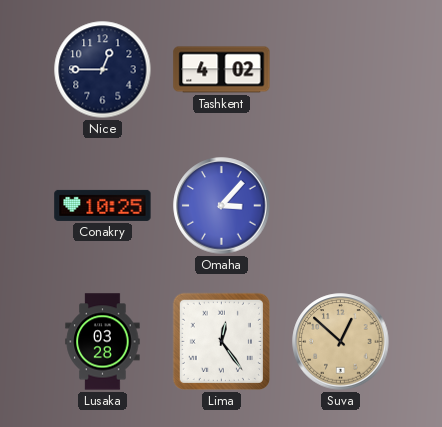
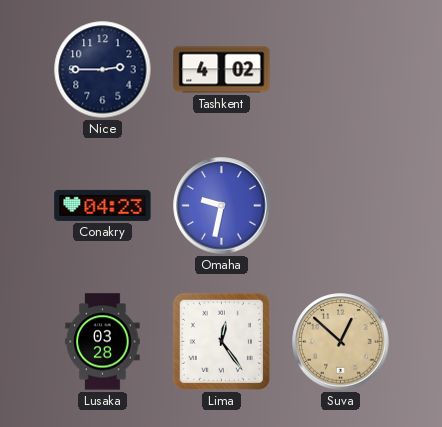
Nice: 12:45 -> 2:45 (103, 70)
Conakry: 10:25 -> 04:23 (103, 205)
Omaha: 3:07 -> 9:32 (222, 206)
